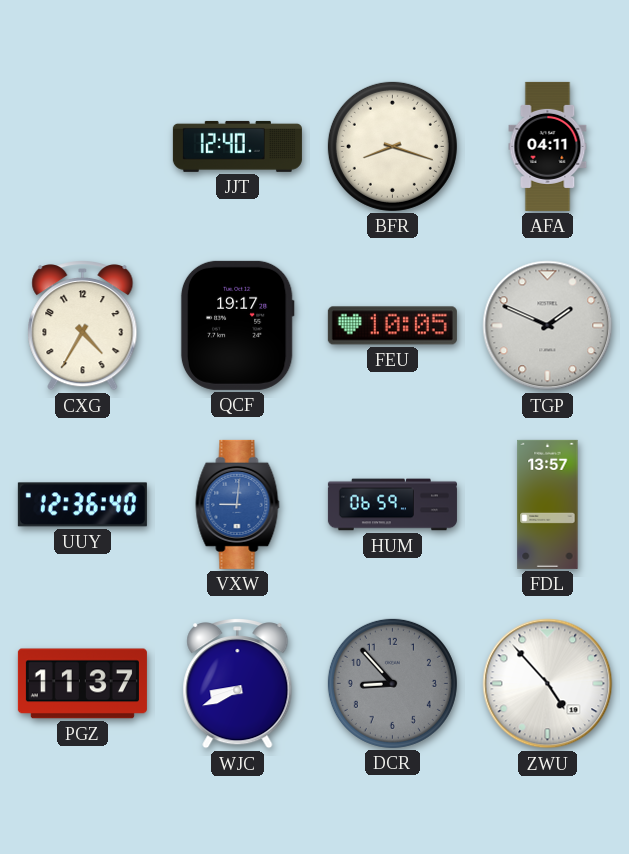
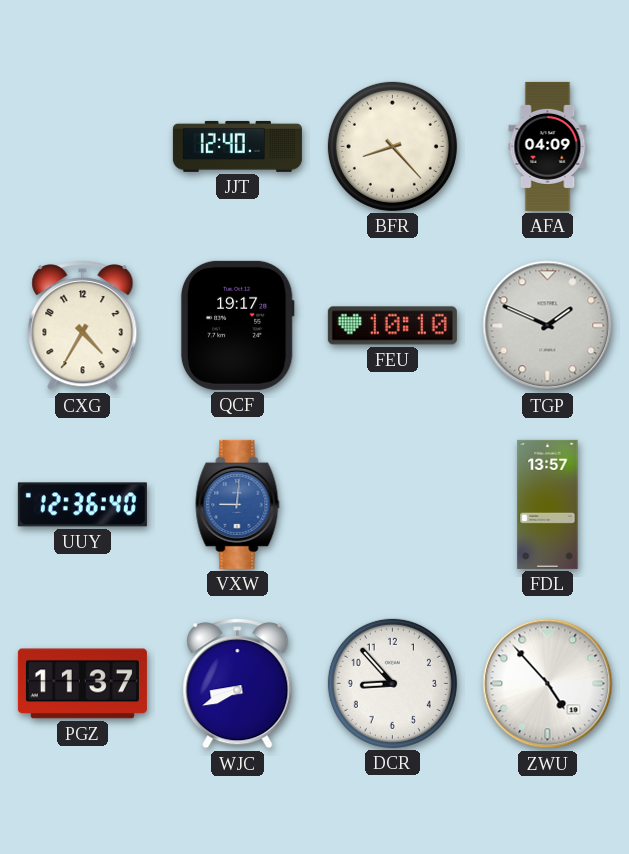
BFR: 8:18 -> 8:23 (392, 146)
AFA: 04:11 -> 04:09 (548, 146)
FEU: 10:05 -> 10:10 (392, 326)
HUM: 06:59 -> none (392, 505)
DCR dial: grey -> white (392, 683)
